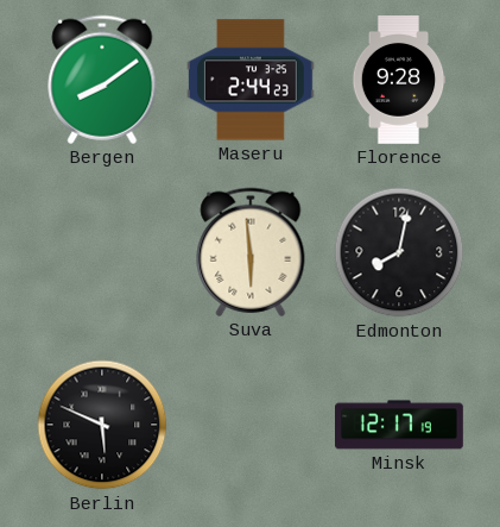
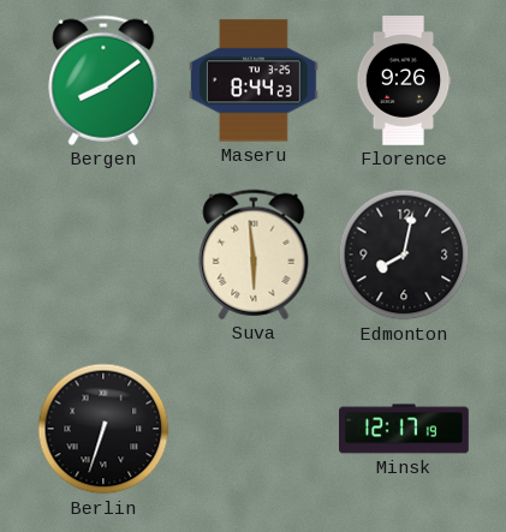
Maseru: 2:44 -> 8:44 (254, 80)
Florence: 9:28 -> 9:26 (404, 82)
Berlin: 5:49 -> 6:33 (103, 429)
